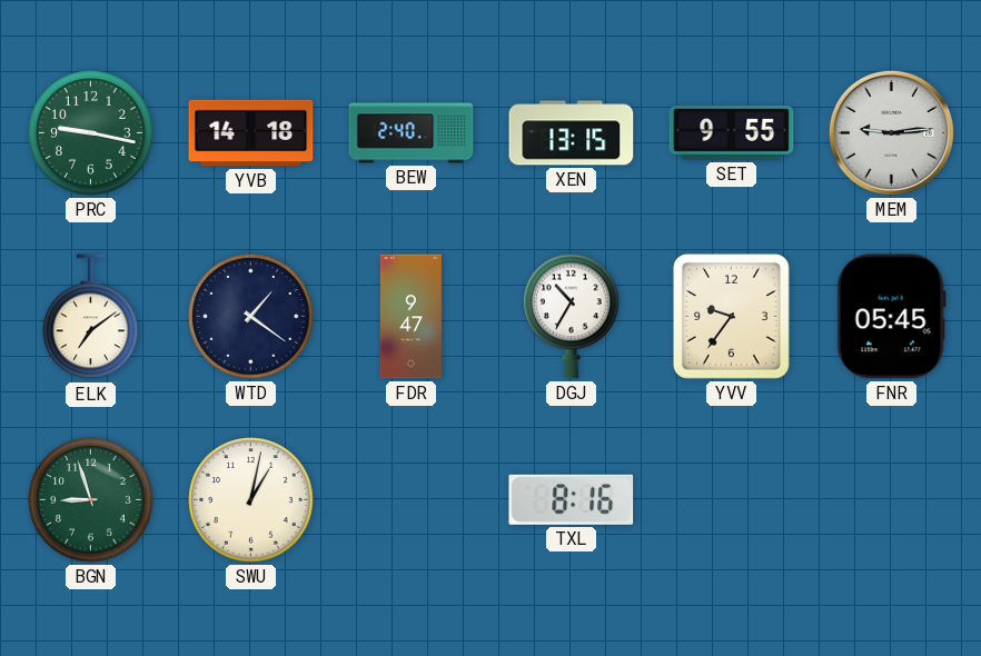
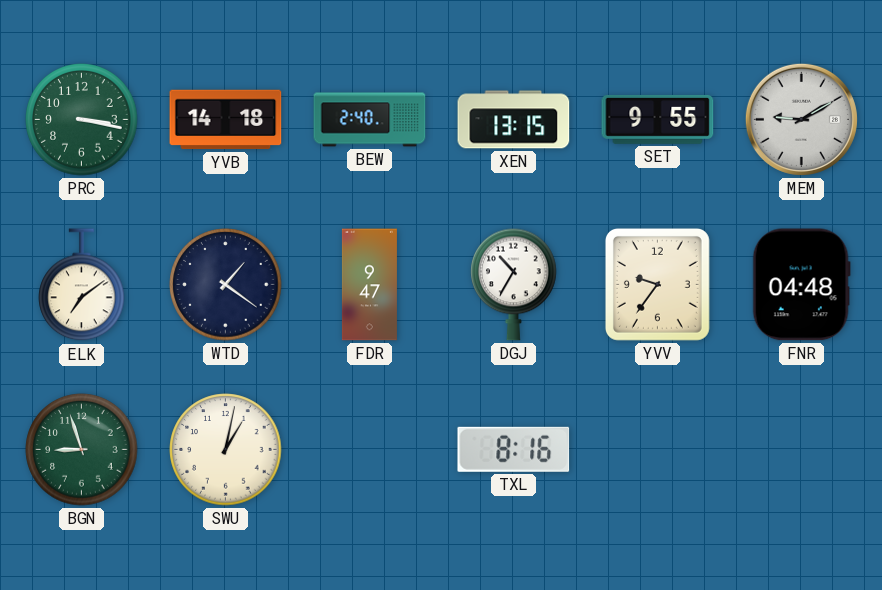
PRC: 9:17 -> 3:17 (82, 120)
MEM: 9:14 -> 9:10 (801, 119)
FNR: 05:45 -> 04:48 (801, 285)
